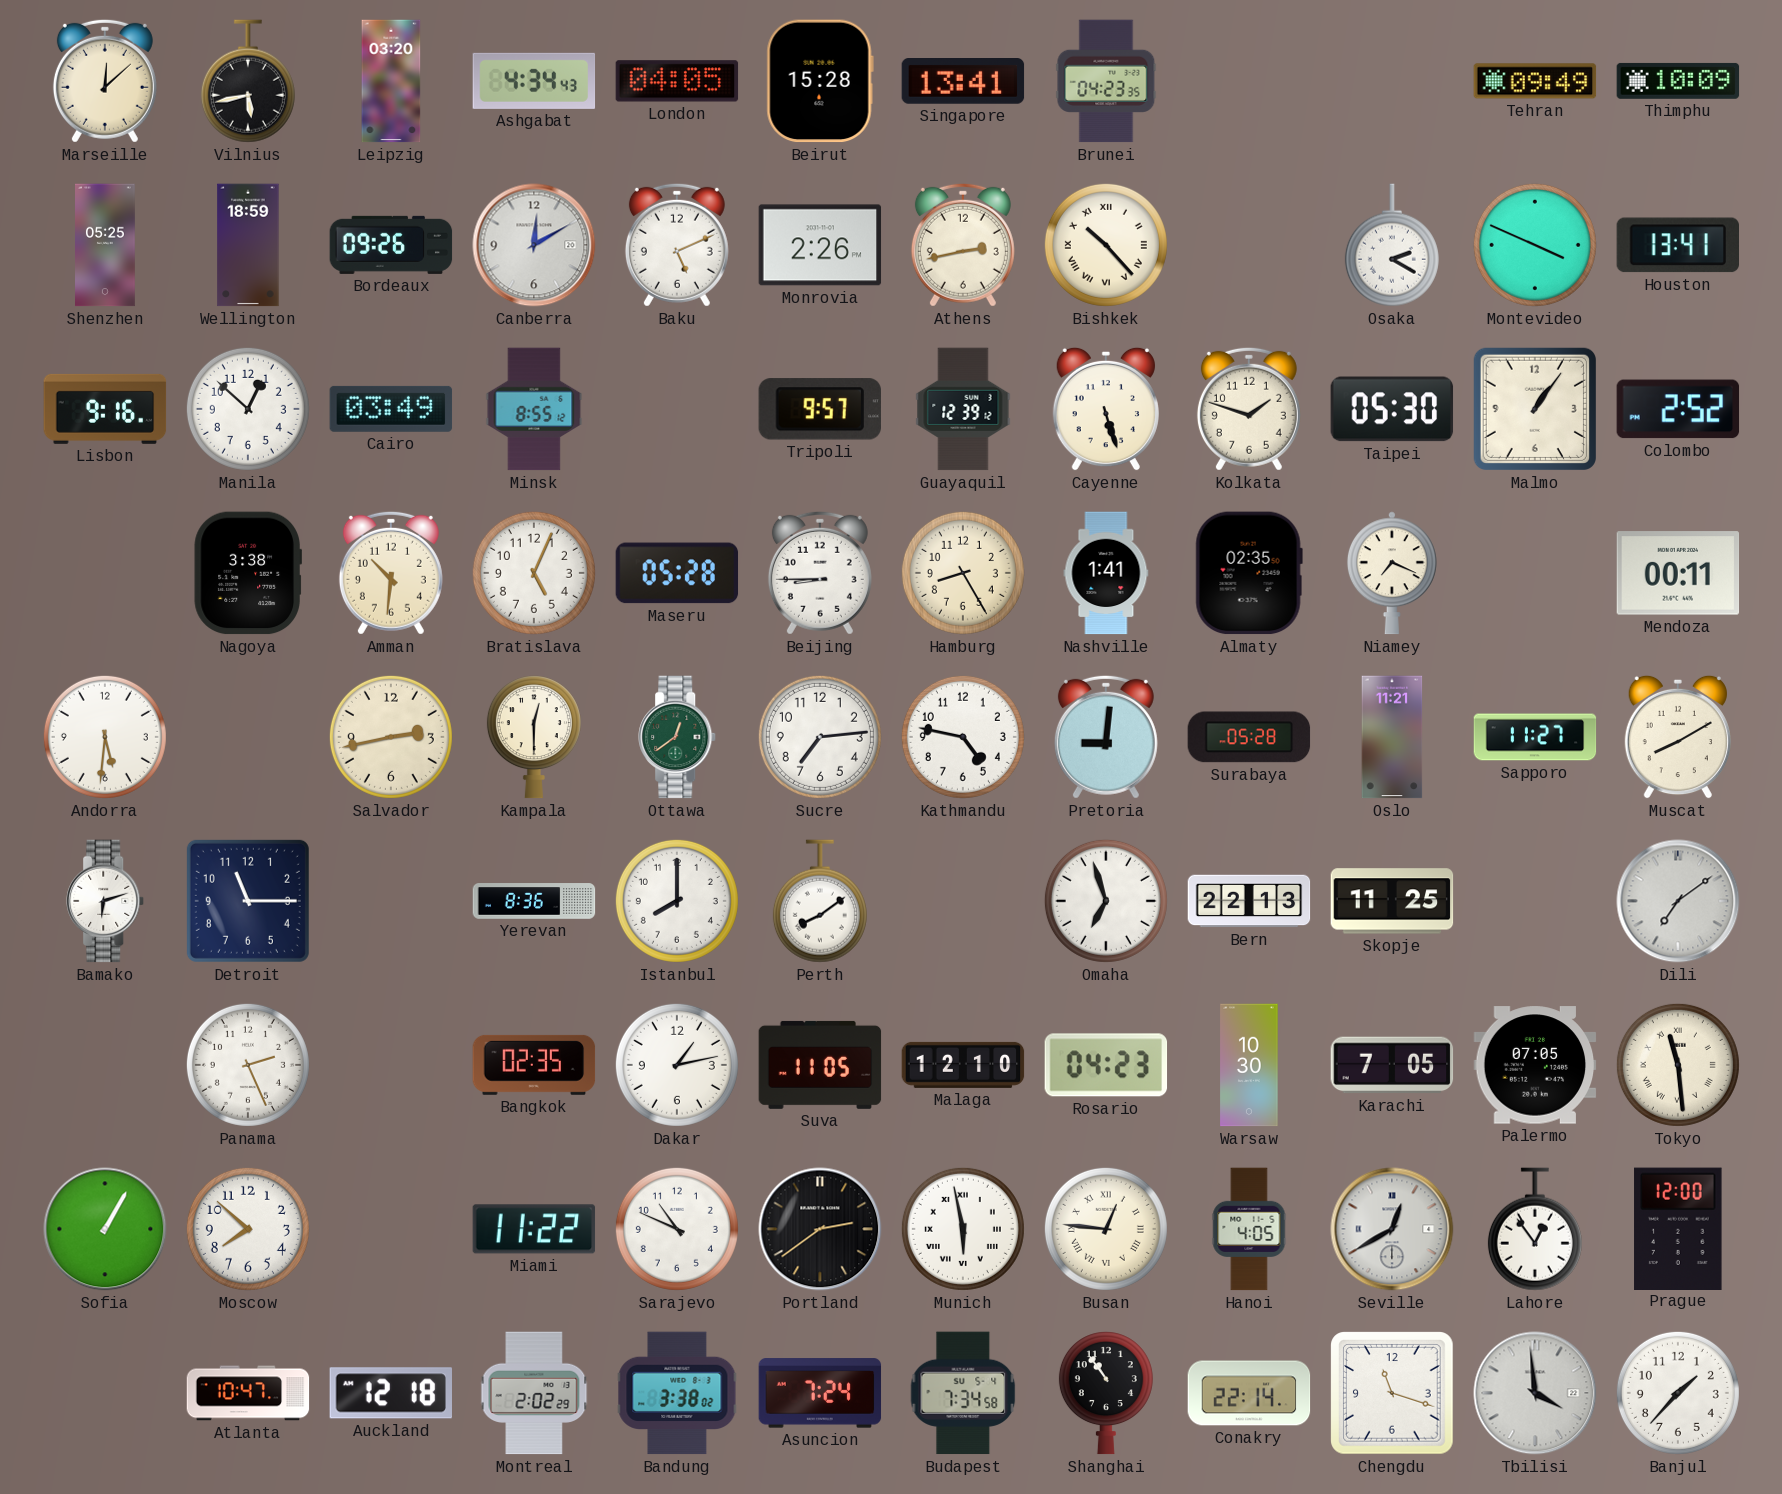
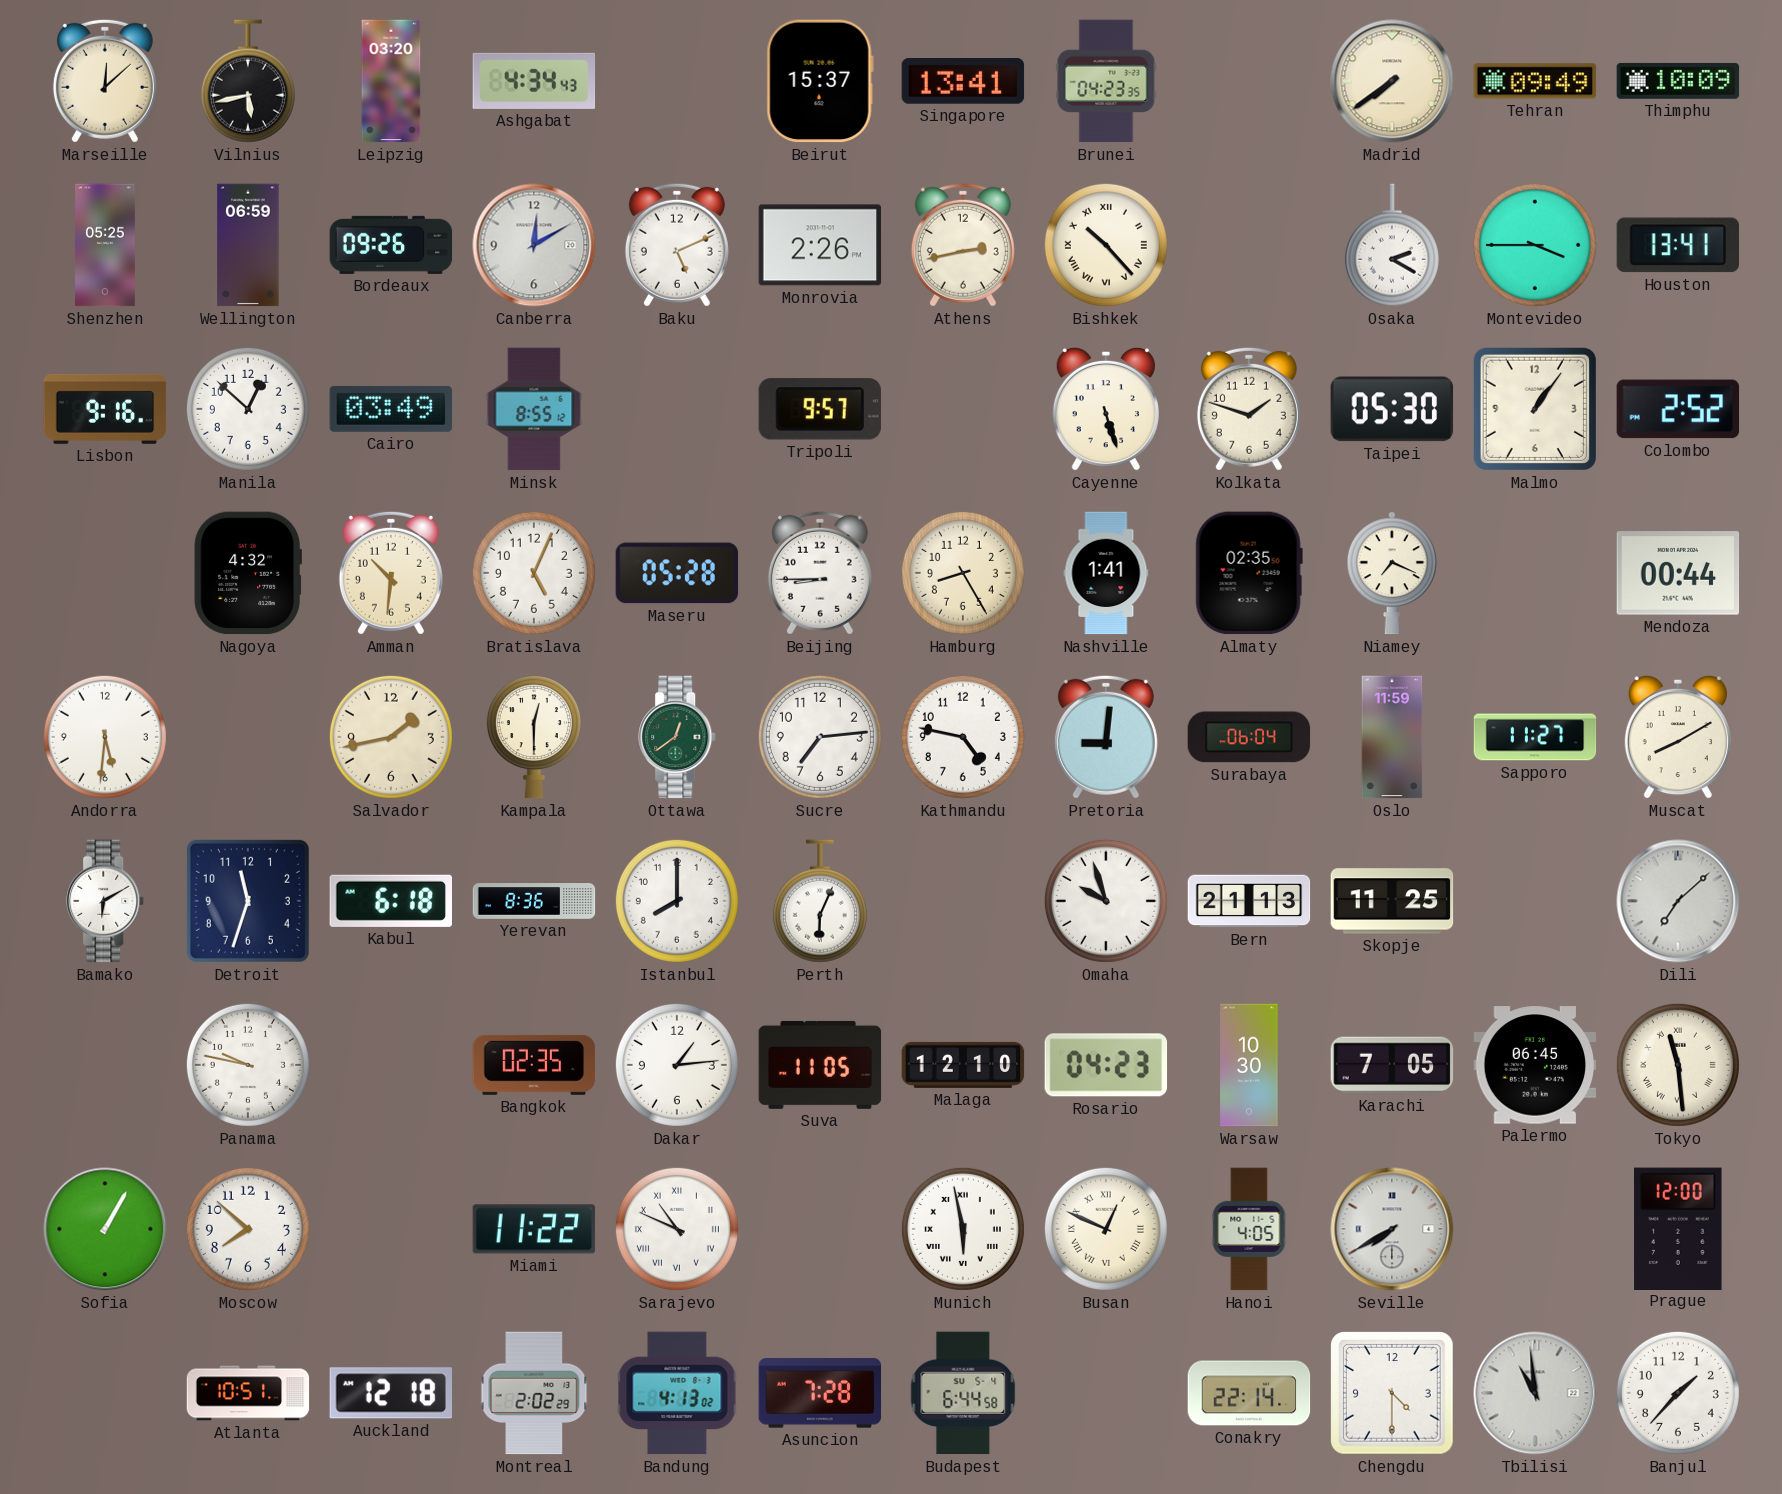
London: 04:05 -> none (677, 81)
Beirut: 15:28 -> 15:37 (820, 81)
Madrid: none -> 7:39 (1392, 81)
Wellington: 18:59 -> 06:59 (248, 245)
Montevideo: 3:49 -> 3:45 (1535, 245)
Guayaquil: 12:39 -> none (963, 409)
Nagoya: 3:38 -> 4:32 (248, 573)
Mendoza: 00:11 -> 00:44 (1678, 573)
Salvador: 2:43 -> 1:43 (391, 737)
Surabaya: 05:28 -> 06:04 (1249, 737)
Oslo: 11:21 -> 11:59 (1392, 737)
Bamako: 6:12 -> 6:10 (106, 901)
Detroit: 11:15 -> 11:33 (248, 901)
Kabul: none -> 6:18 (390, 901)
Perth: 8:09 -> 6:04 (820, 901)
Omaha: 6:57 -> 9:57 (1106, 901)
Bern: 22:13 -> 21:13 (1249, 901)
Dili: 7:09 -> 7:08 (1678, 901)
Panama: 2:26 -> 9:47 (248, 1065)
Dakar: 1:13 -> 1:14 (677, 1065)
Palermo: 07:05 -> 06:45 (1535, 1065)
Sarajevo numerals: Arabic -> Roman (677, 1229)
Portland: 2:39 -> none (820, 1229)
Busan: 12:46 -> 12:49 (1106, 1229)
Seville: 12:40 -> 7:40 (1392, 1229)
Lahore: 12:54 -> none (1535, 1229)
Atlanta: 10:47 -> 10:51 (248, 1393)
Bandung: 3:38 -> 4:13 (677, 1393)
Asuncion: 7:24 -> 7:28 (820, 1393)
Budapest: 7:34 -> 6:44 (963, 1393)
Shanghai: 10:54 -> none (1106, 1393)
Chengdu: 11:18 -> 4:30 (1392, 1393)
Tbilisi: 3:59 -> 10:59 (1535, 1393)
